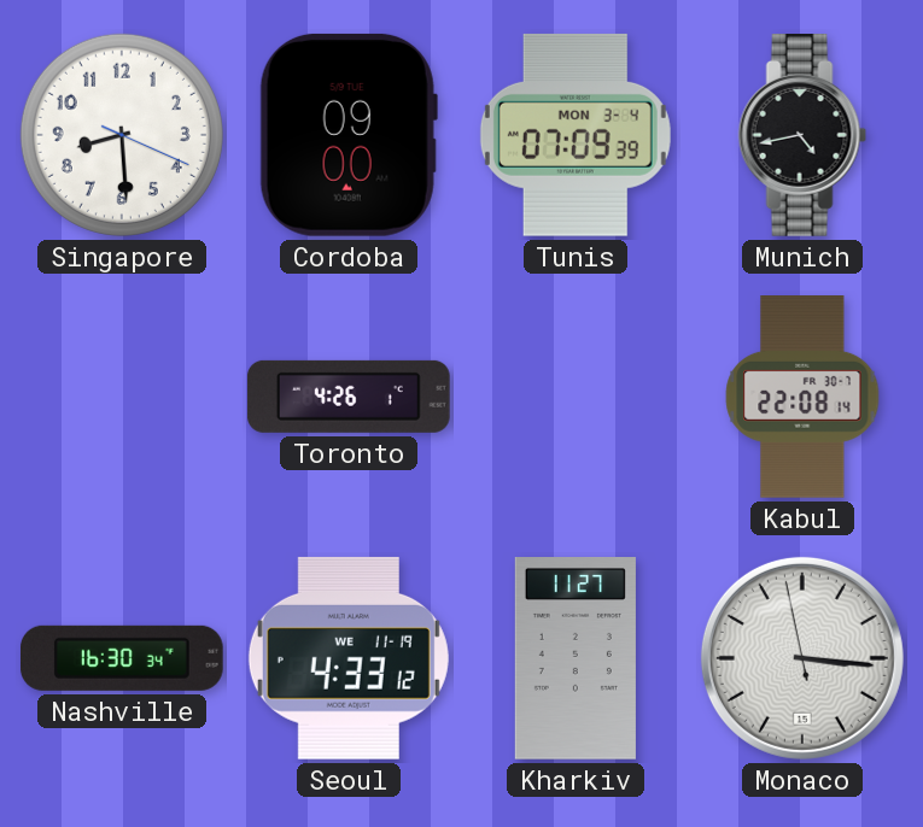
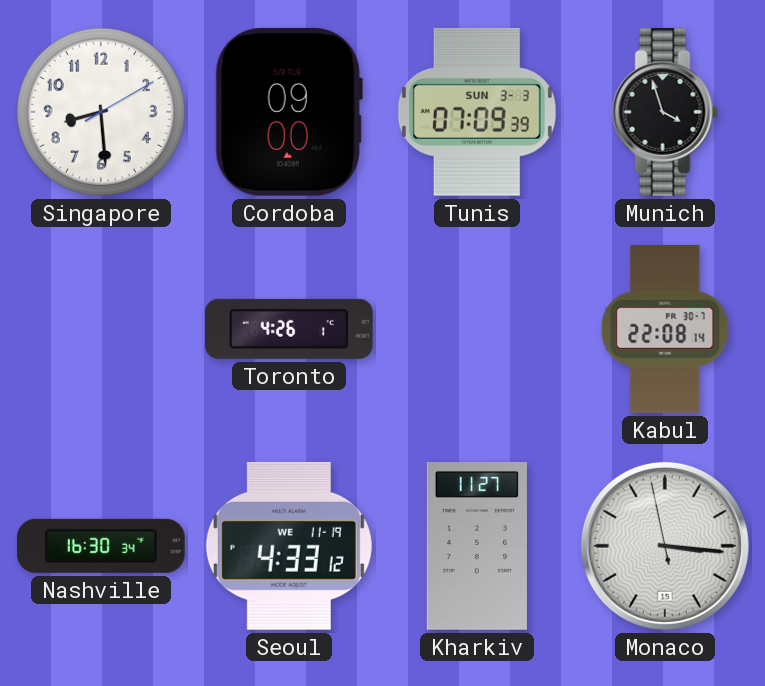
Singapore: 8:29:19 -> 8:29:10 (101, 112)
Tunis date: MON 3-4 -> SUN 3-3 (477, 112)
Munich: 4:43 -> 3:57 (665, 113)
